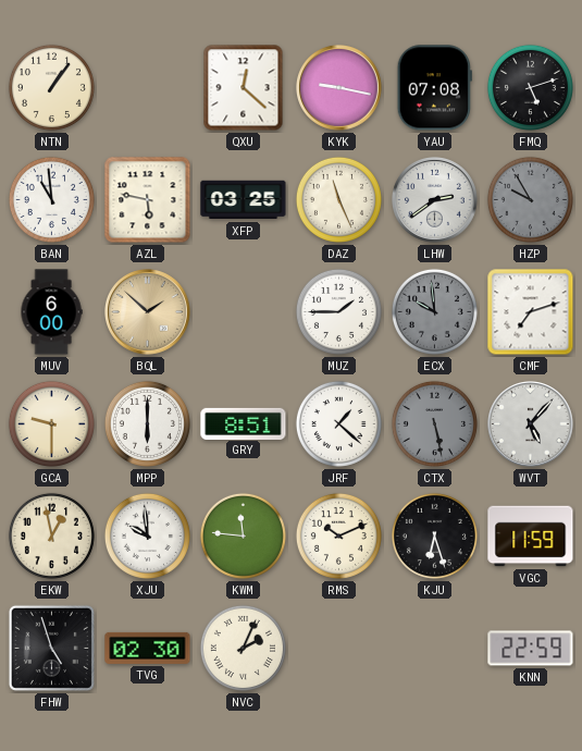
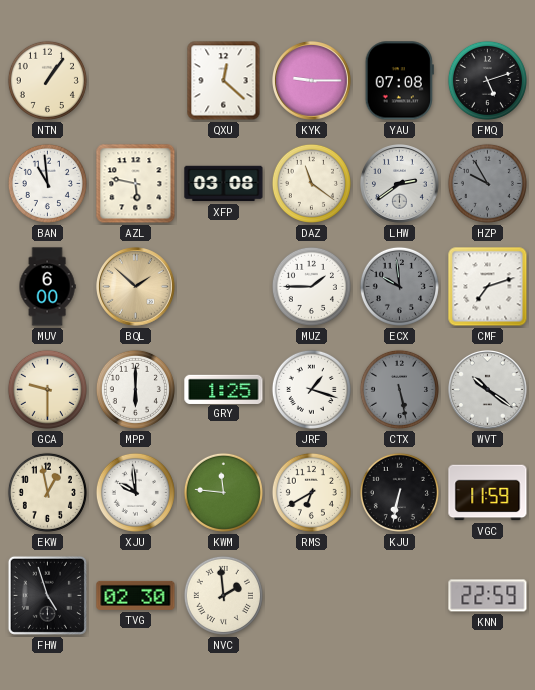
KYK: 9:17 -> 9:15 (312, 81)
XFP: 03:25 -> 03:08 (224, 184)
DAZ: 11:26 -> 11:21 (311, 183)
GRY: 8:51 -> 1:25 (224, 389)
JRF: 1:22 -> 1:18 (311, 389)
WVT: 5:07 -> 10:21 (488, 390)
RMS: 10:11 -> 6:40 (311, 492)
KJU: 6:27 -> 6:32 (399, 492)
NVC: 2:04 -> 1:59 (223, 595)
